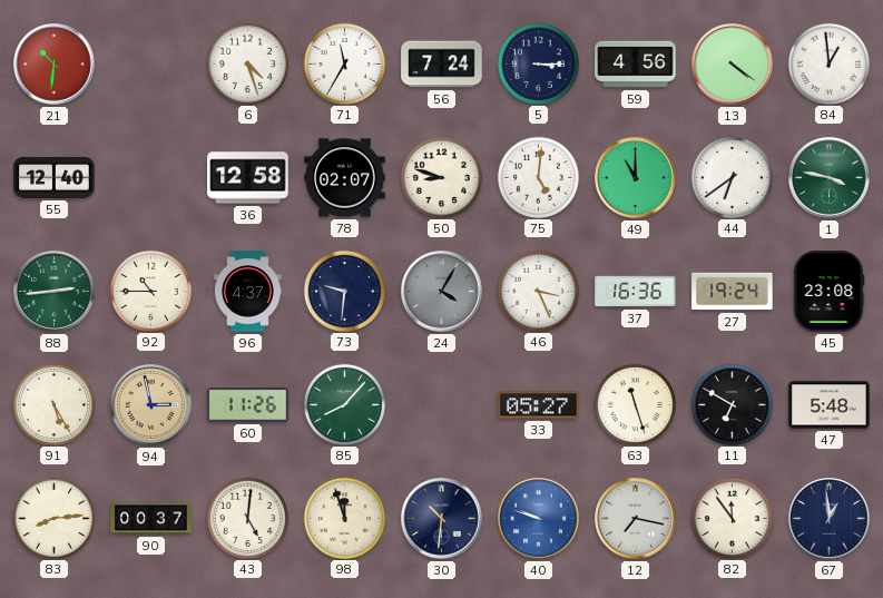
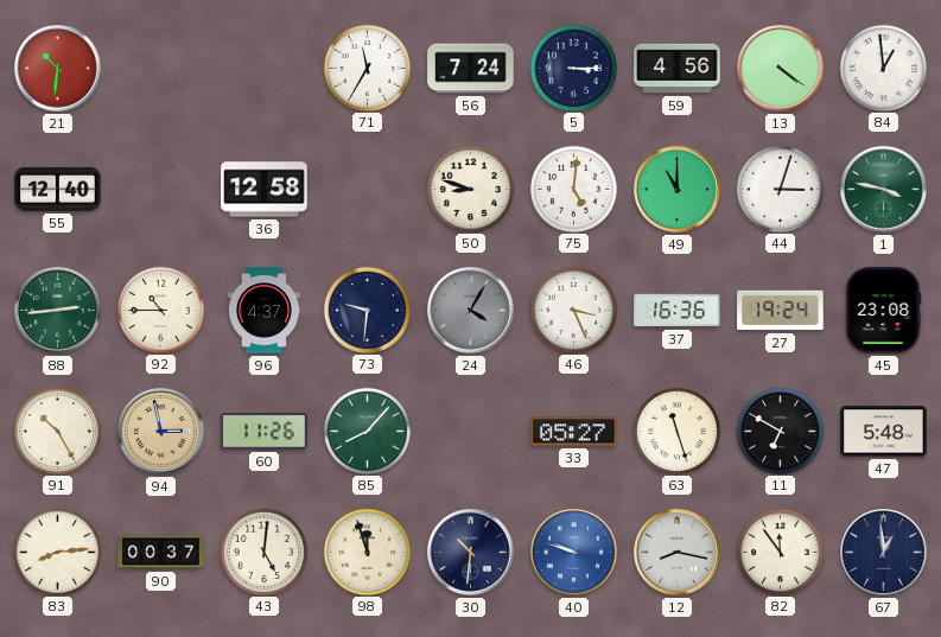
6: 4:27 -> none (247, 63)
78: 02:07 -> none (345, 178)
44: 6:39 -> 3:03 (780, 189)
91: 5:25 -> 10:25 (57, 431)
12: 7:17 -> 8:17 (678, 553)
